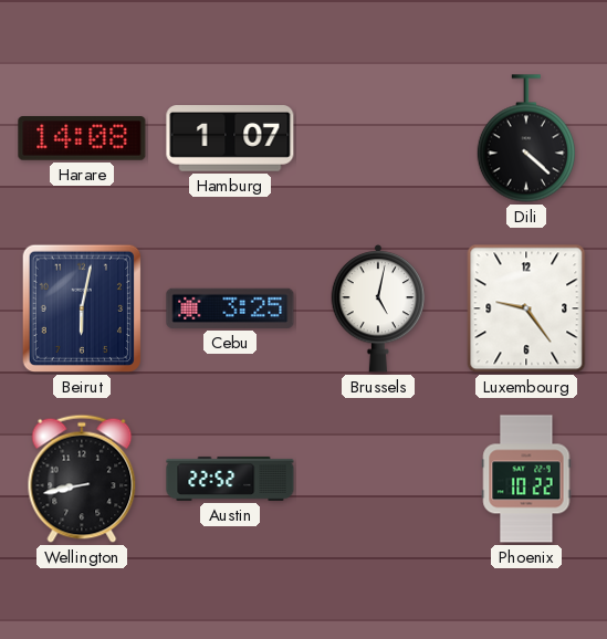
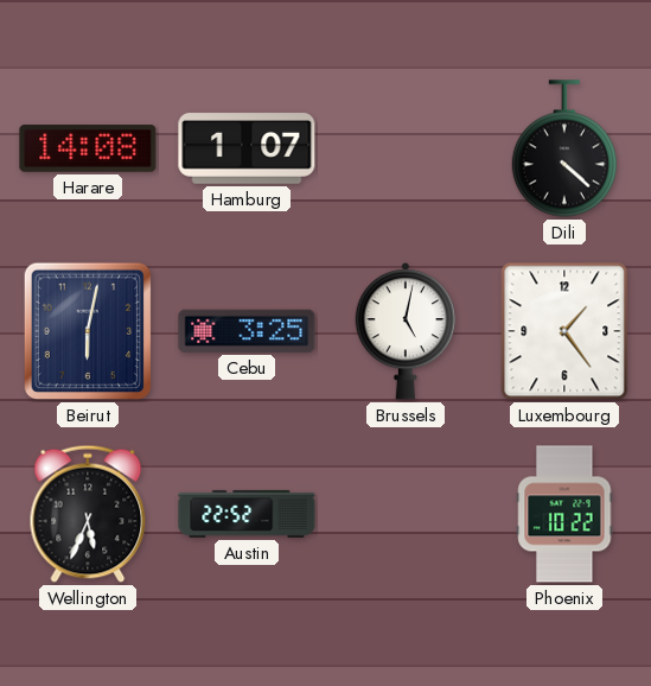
Luxembourg: 9:24 -> 1:24 (564, 331)
Wellington: 8:43 -> 5:34 (88, 514)
